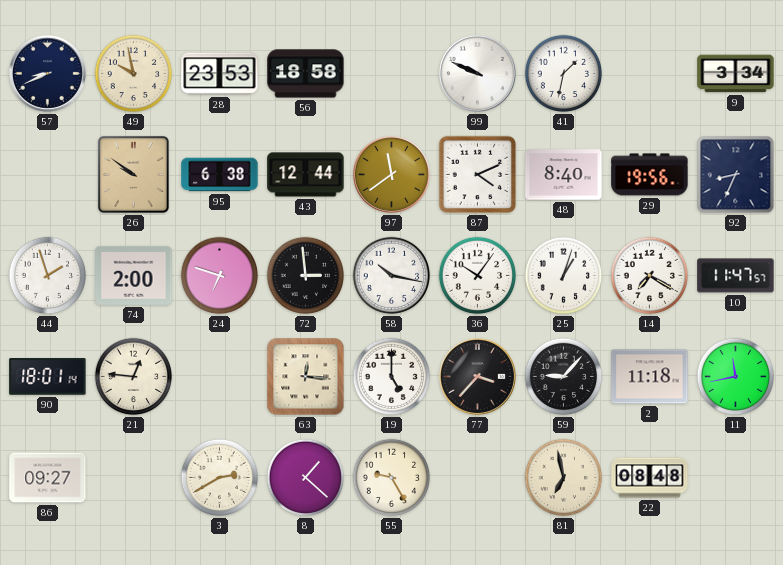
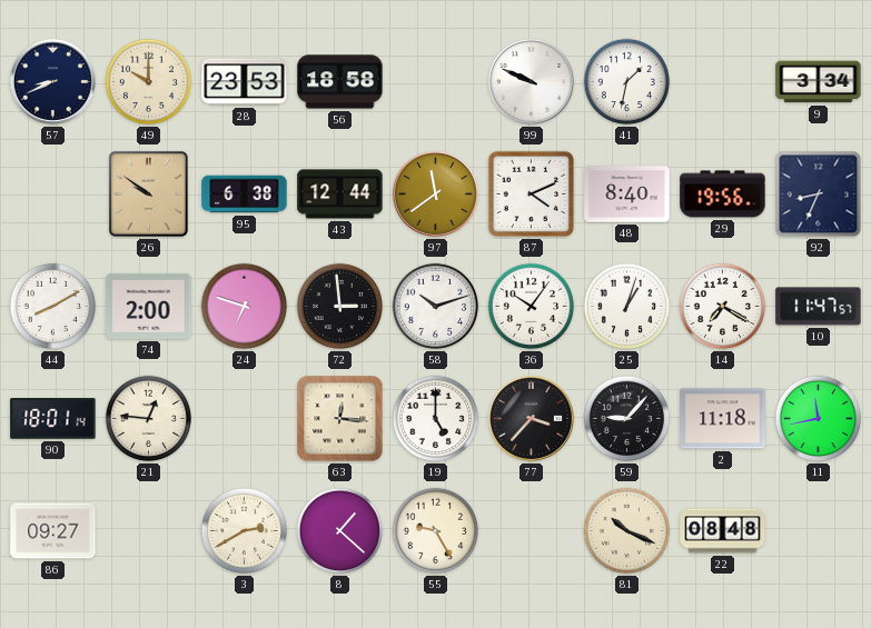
49: 9:58 -> 10:00 (149, 82)
44: 1:57 -> 8:10 (53, 307)
58: 10:17 -> 10:12 (436, 307)
81: 6:58 -> 10:19 (627, 531)
